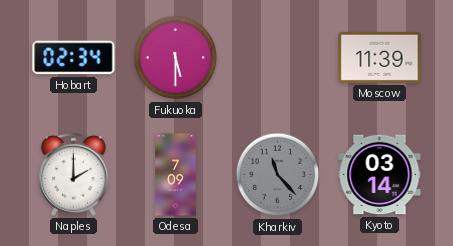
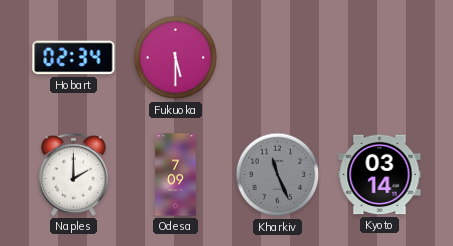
Moscow: 11:39 -> none (380, 57)
Kharkiv: 11:23 -> 11:26 (278, 175)
